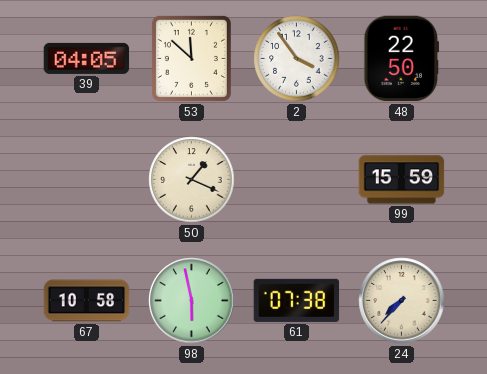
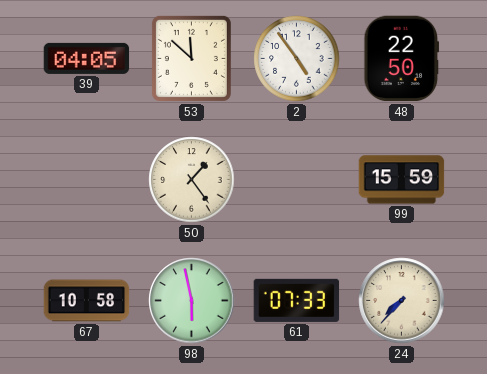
2: 3:54 -> 4:54 (297, 59)
50: 1:19 -> 1:24 (192, 180)
61: 07:38 -> 07:33 (297, 300)
